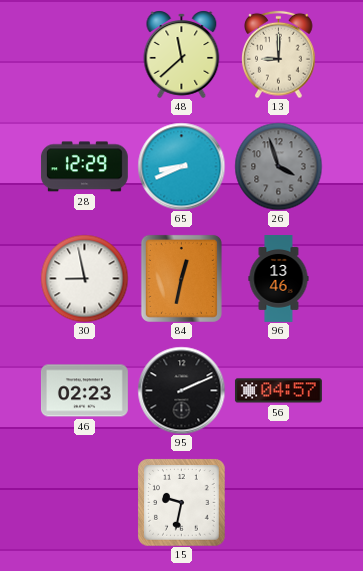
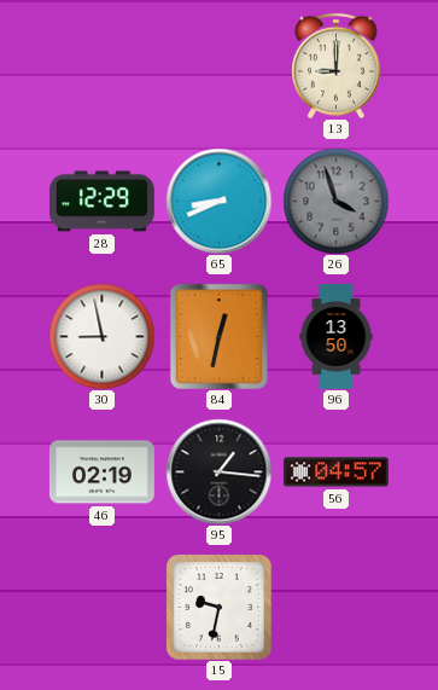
48: 11:38 -> none (182, 54)
96: 13:46 -> 13:50 (337, 337)
46: 02:23 -> 02:19 (101, 472)
95: 2:11 -> 1:16 (218, 471)
